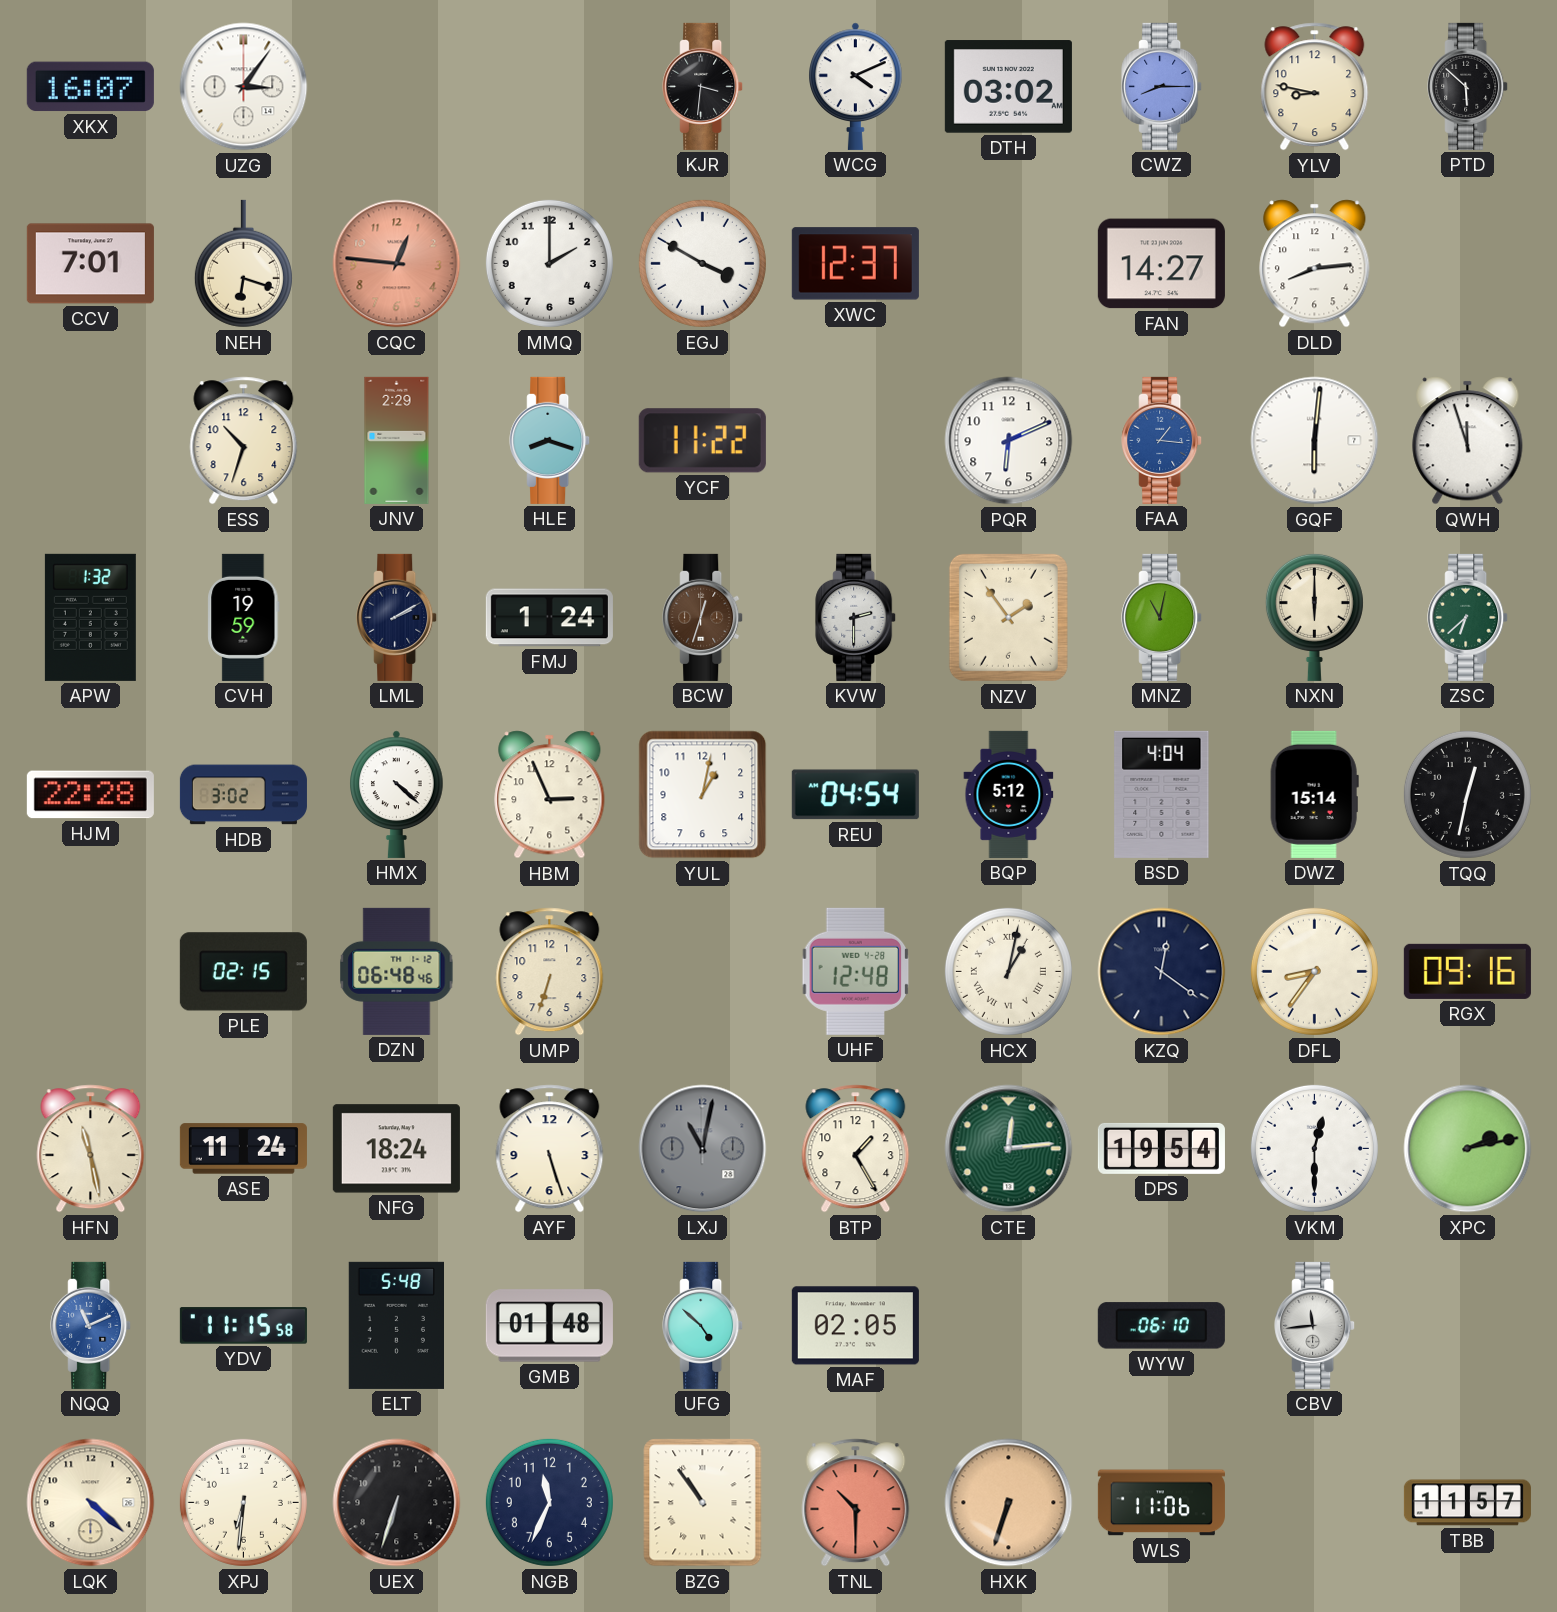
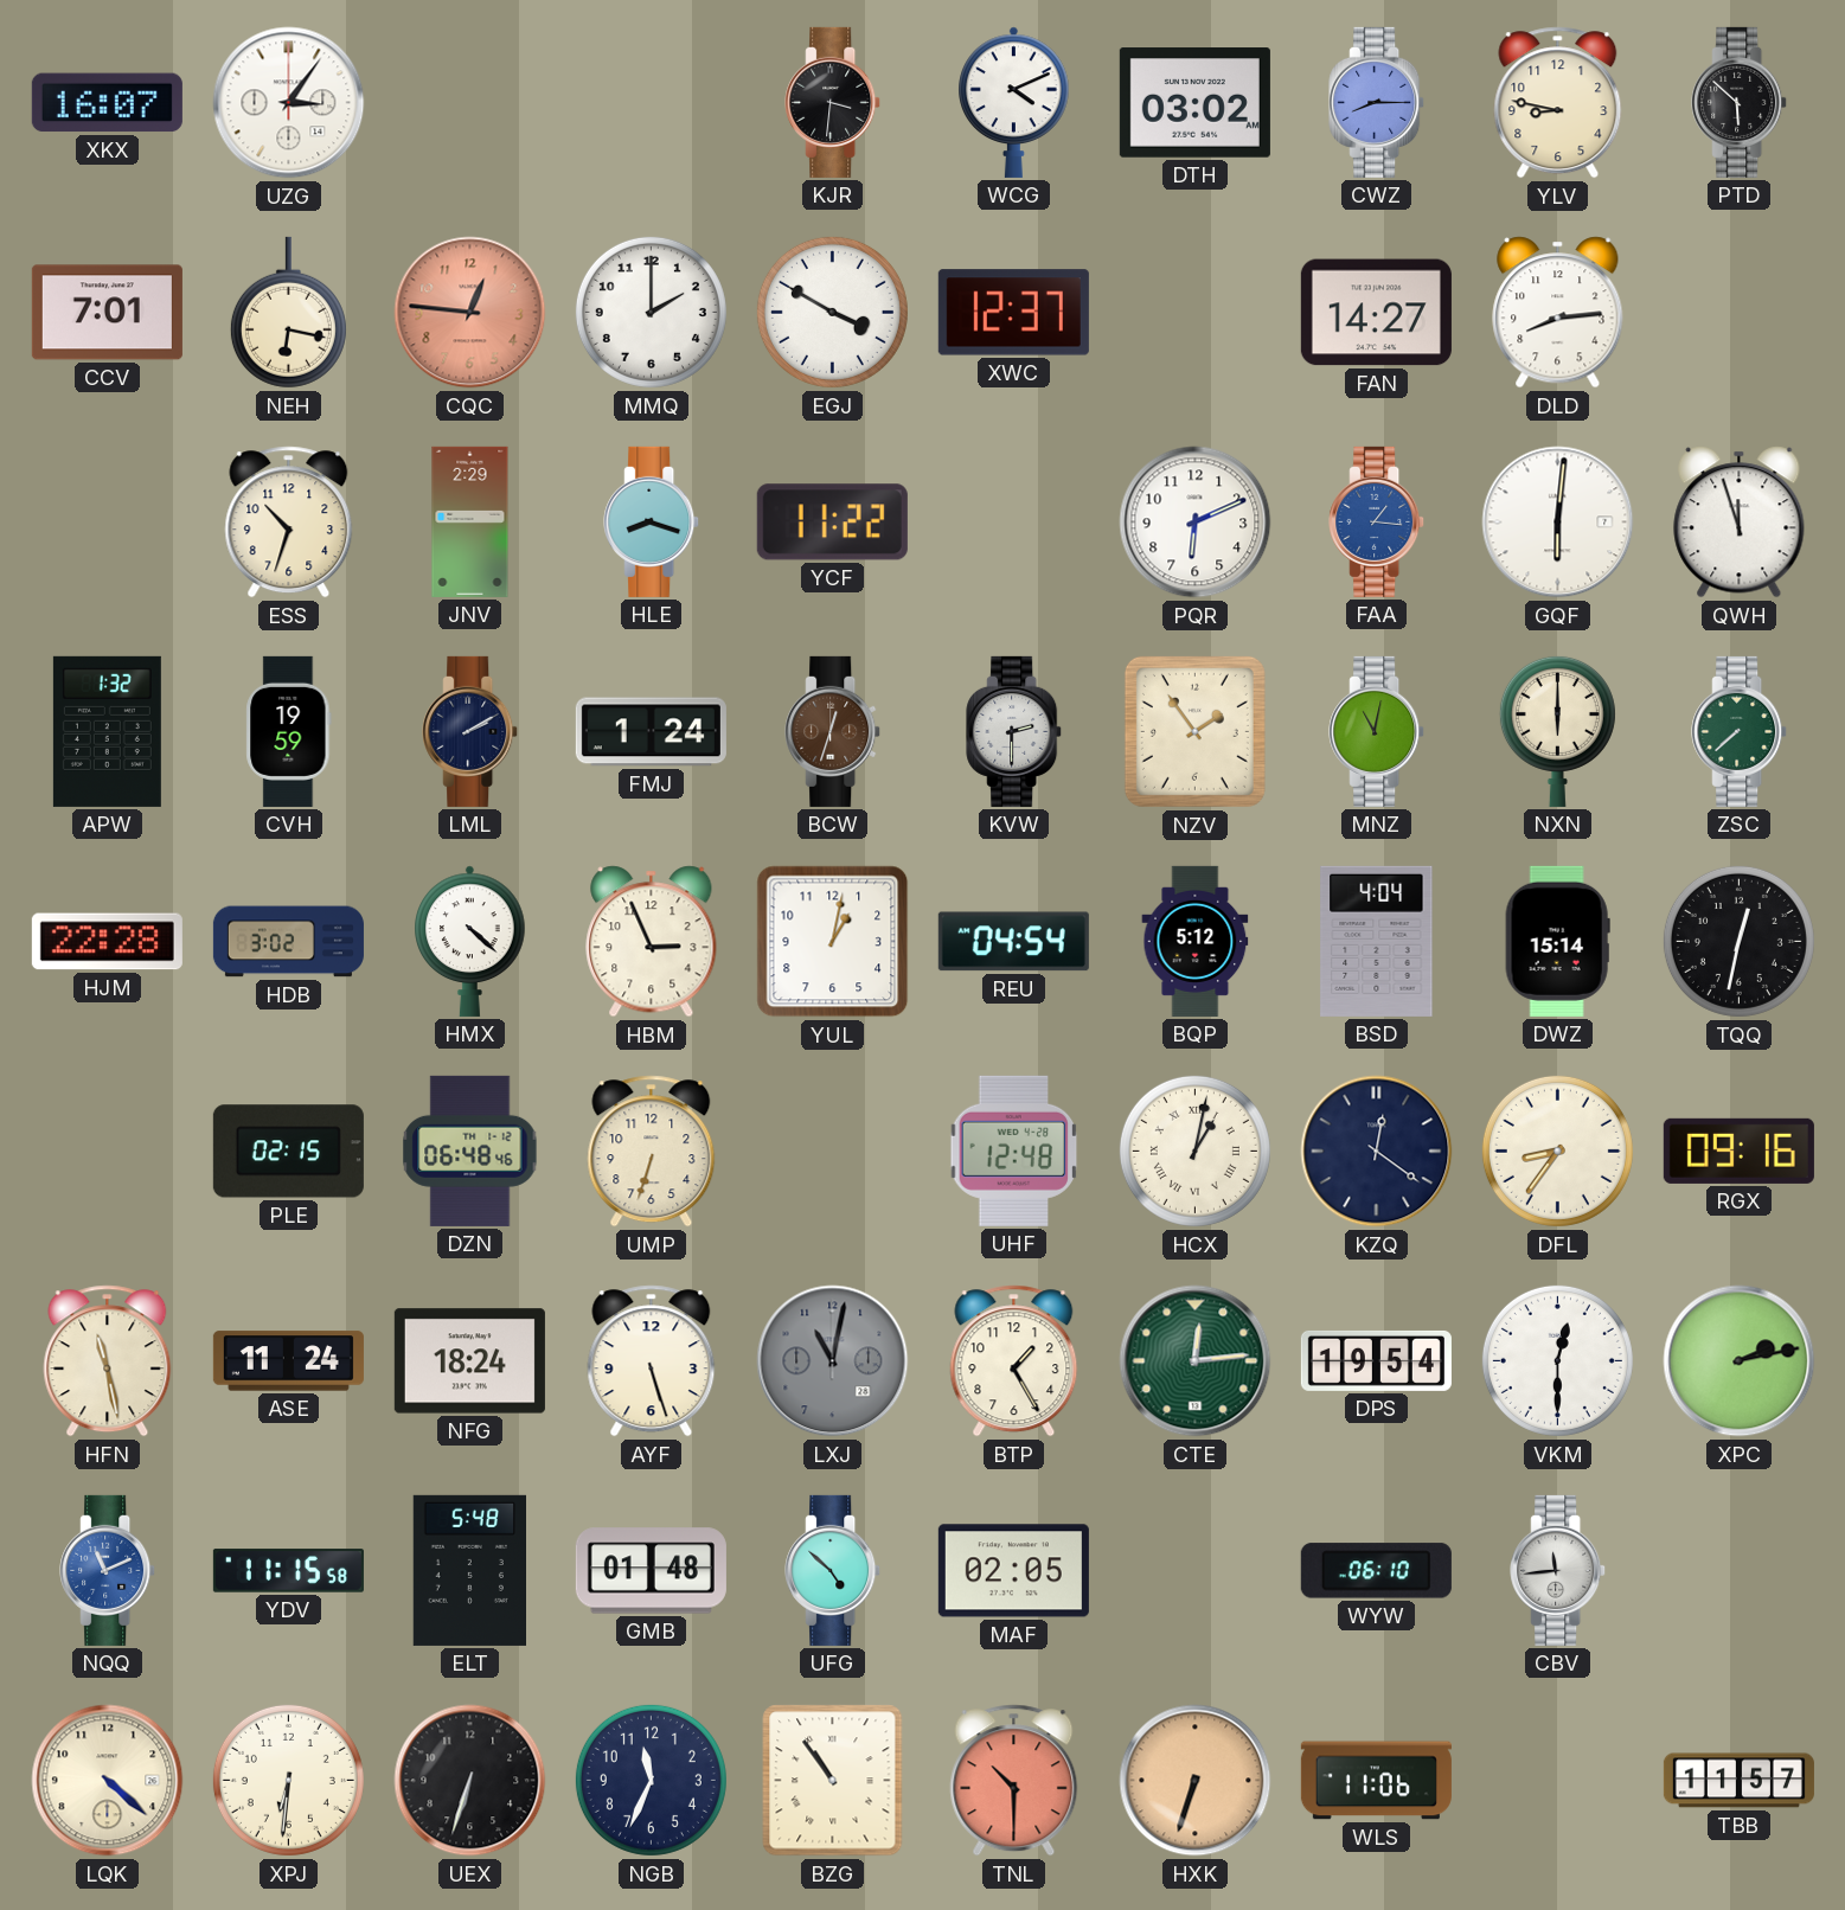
NEH: 6:18 -> 6:17 (288, 313)
ZSC: 6:38 -> 7:38 (1740, 731)
